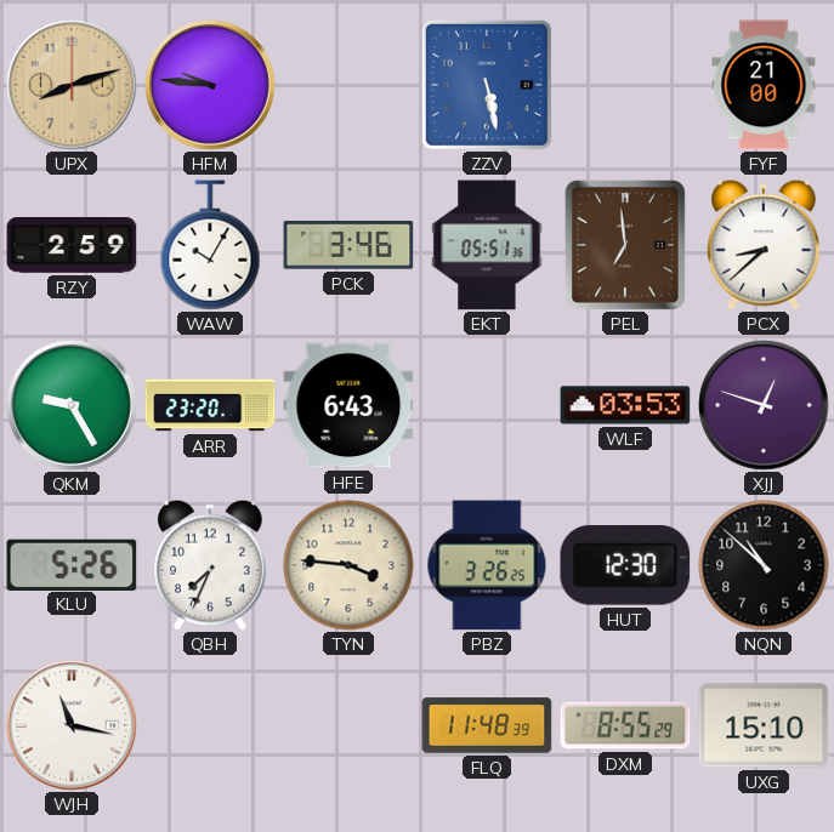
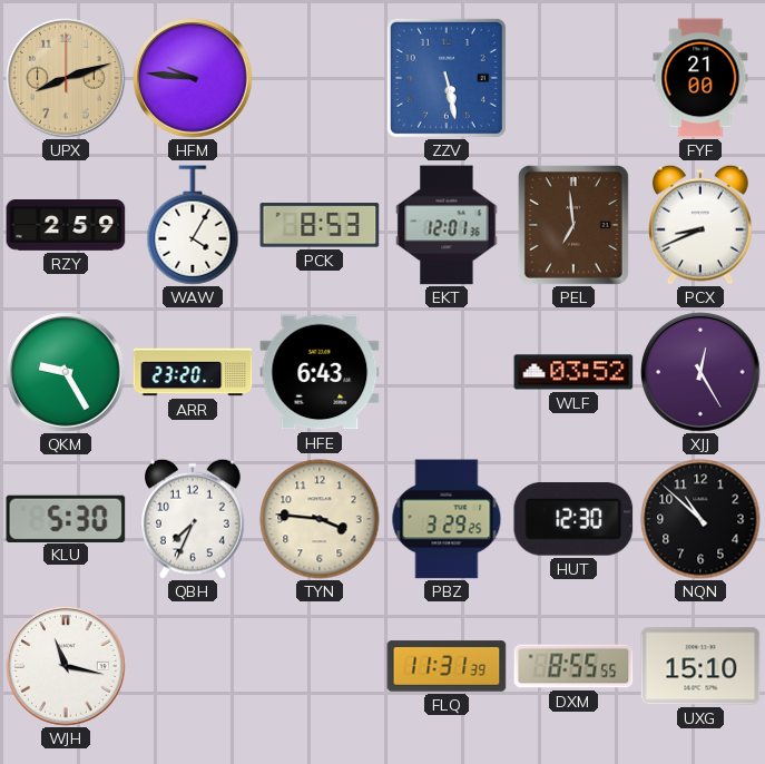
WAW: 10:05 -> 4:05 (193, 225)
PCK: 3:46 -> 8:53 (320, 225)
EKT: 05:51 -> 12:01 (447, 225)
PCX: 8:38 -> 8:41 (702, 225)
WLF: 03:53 -> 03:52 (573, 372)
XJJ: 12:48 -> 12:25 (700, 372)
KLU: 5:26 -> 5:30 (66, 518)
PBZ: 3:26 -> 3:29 (447, 519)
FLQ: 11:48 -> 11:31 (447, 666)
DXM: 8:55:29 -> 8:55:55 (573, 666)
